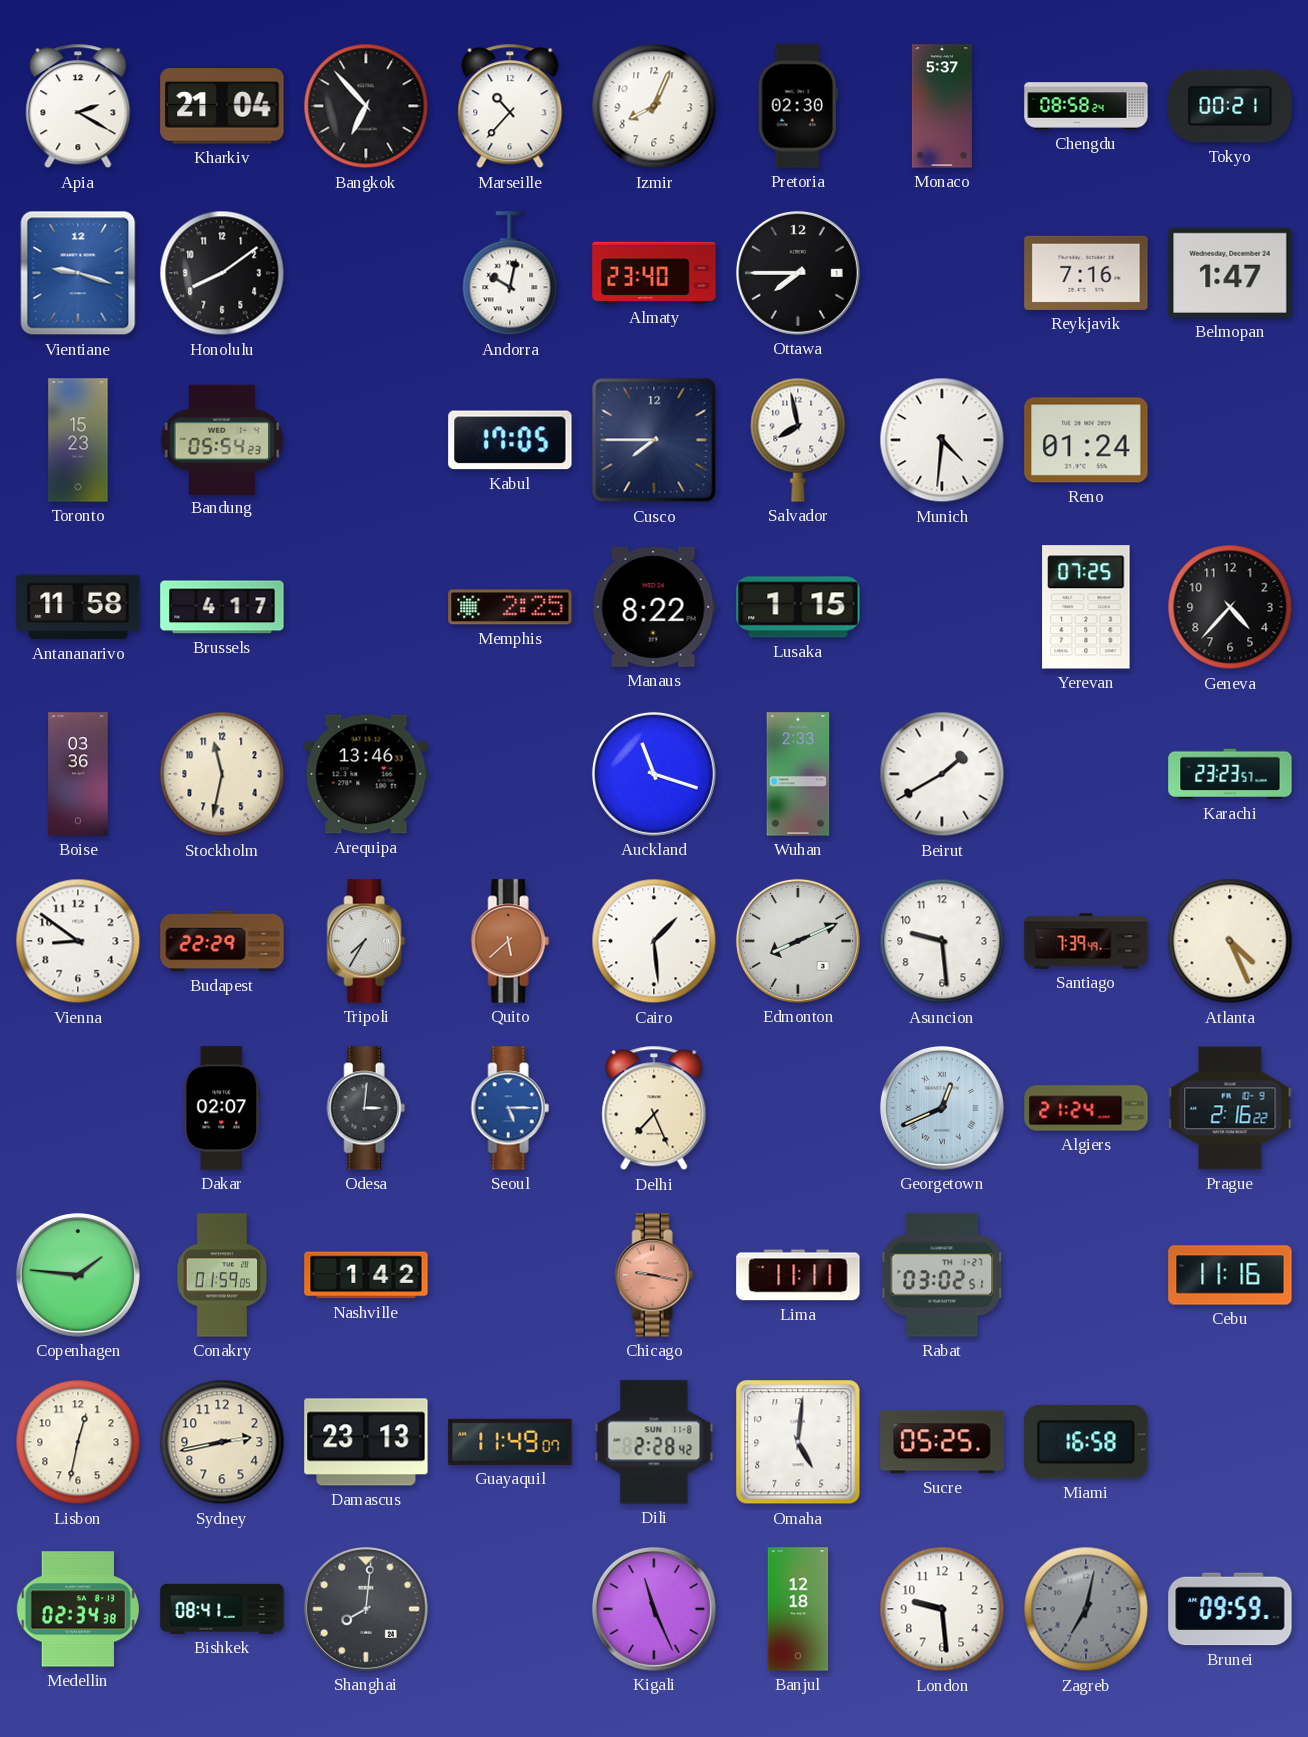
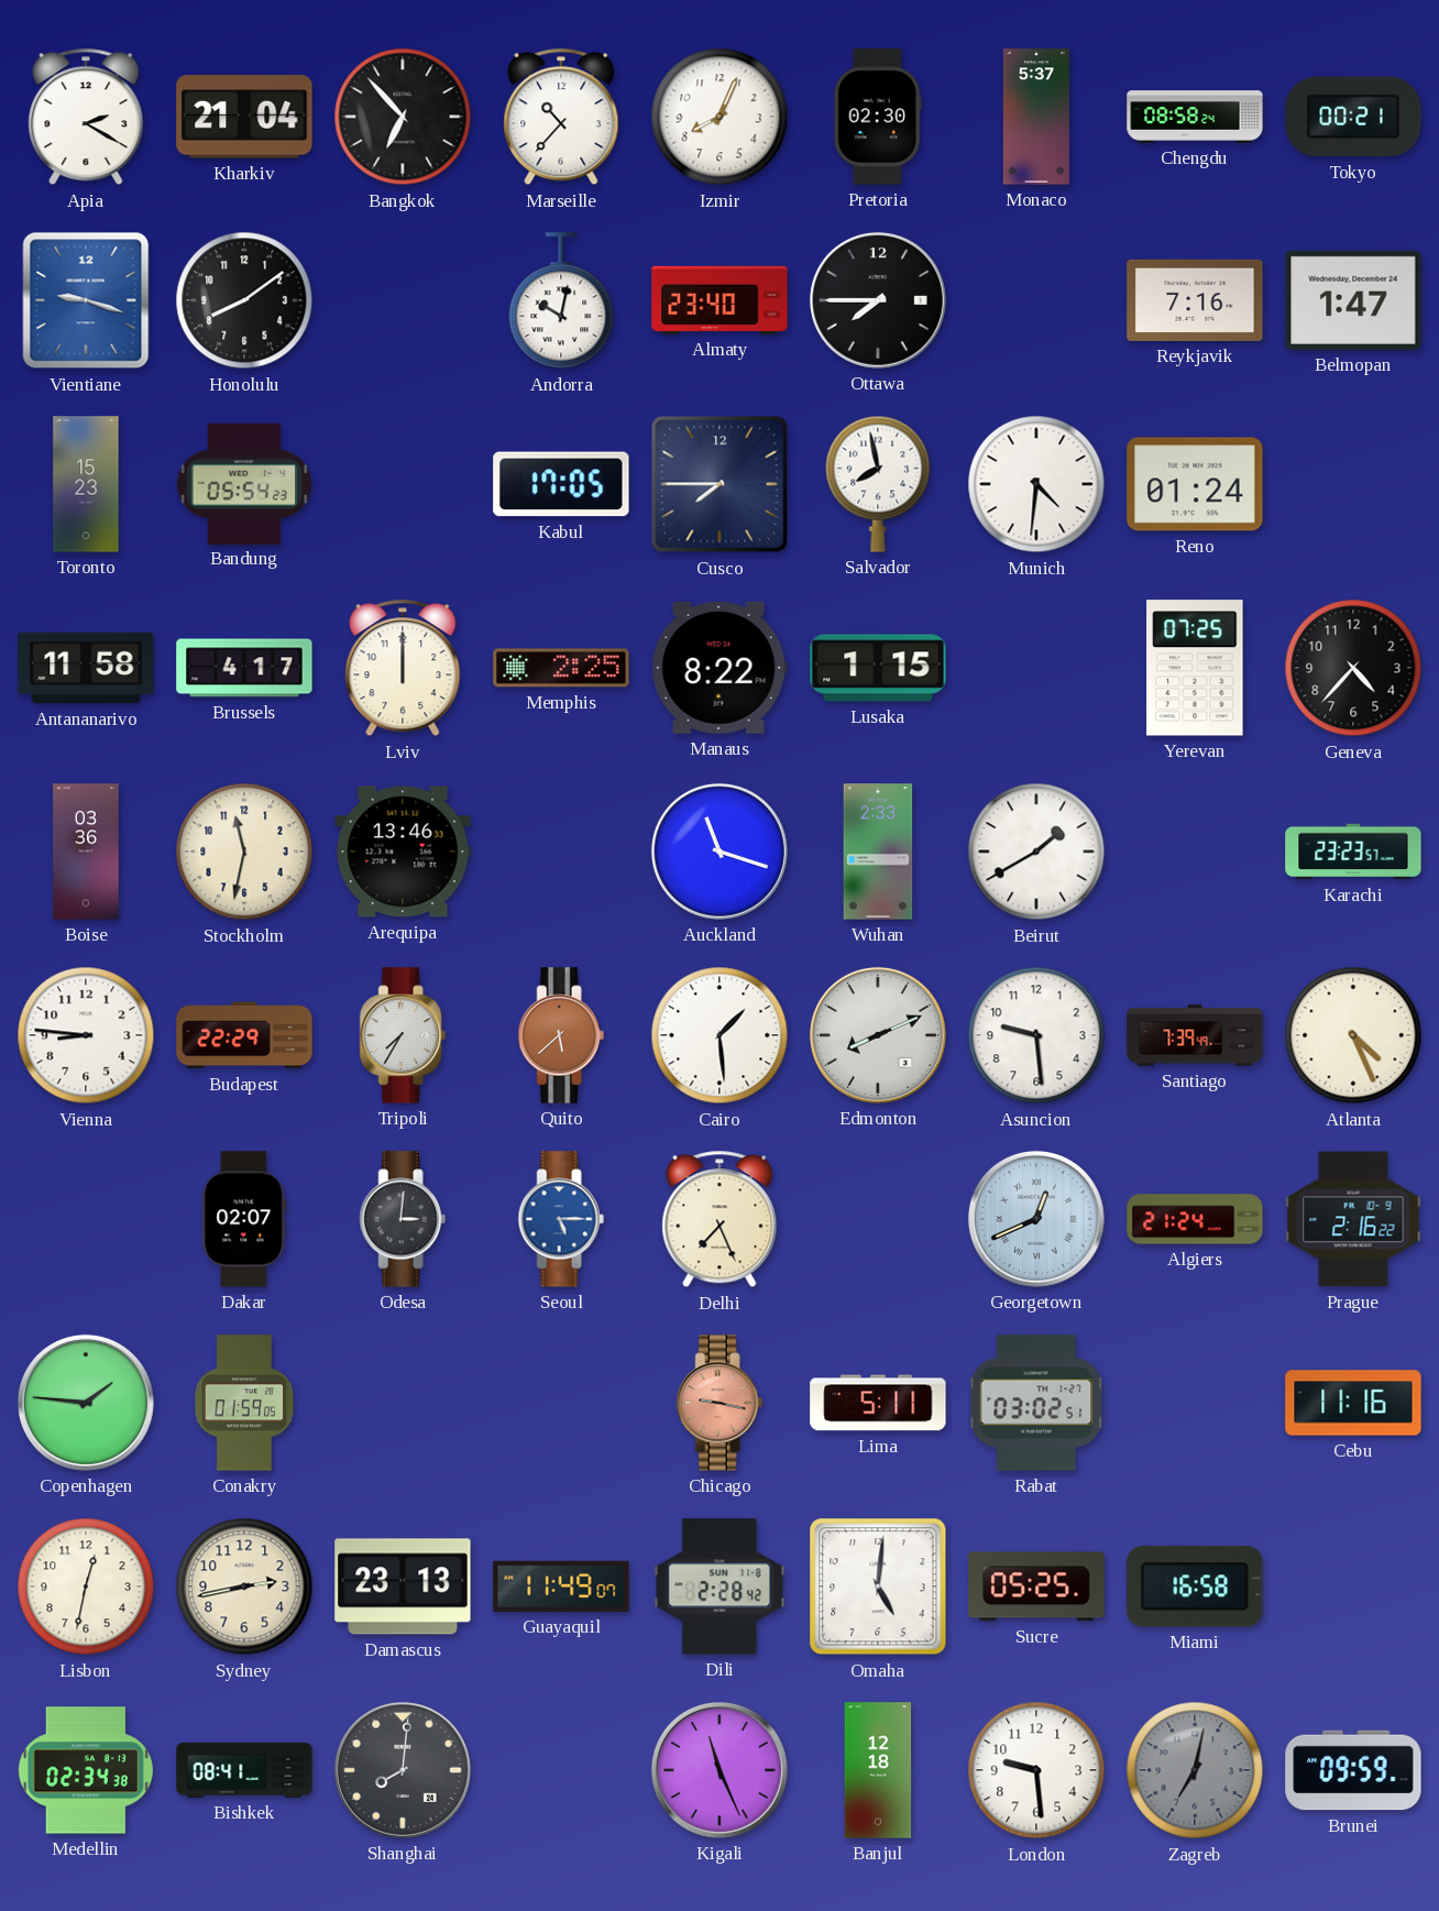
Lviv: none -> 12:00 (403, 668)
Vienna: 8:51 -> 8:46 (86, 1035)
Nashville: 1:42 -> none (366, 1275)
Lima: 11:11 -> 5:11 (878, 1403)
